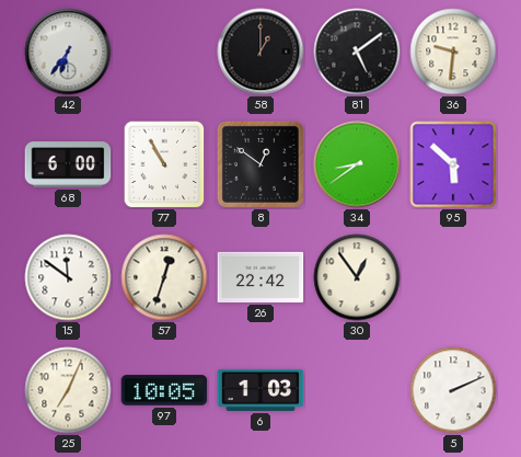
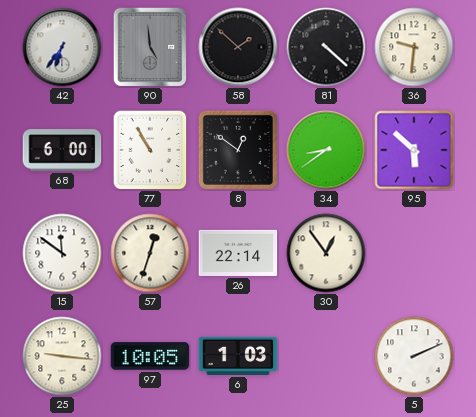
90: none -> 4:59 (150, 47)
58: 1:00 -> 1:52 (238, 47)
81: 5:09 -> 4:22 (326, 47)
26: 22:42 -> 22:14 (238, 253)
25: 7:04 -> 9:16 (62, 356)
